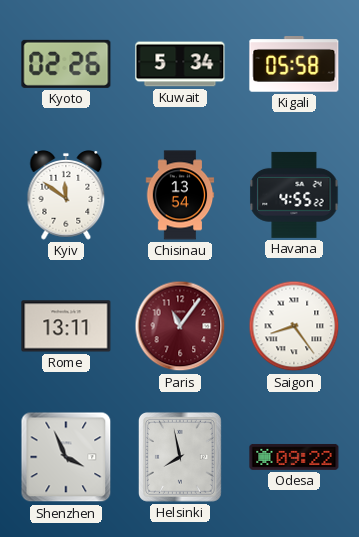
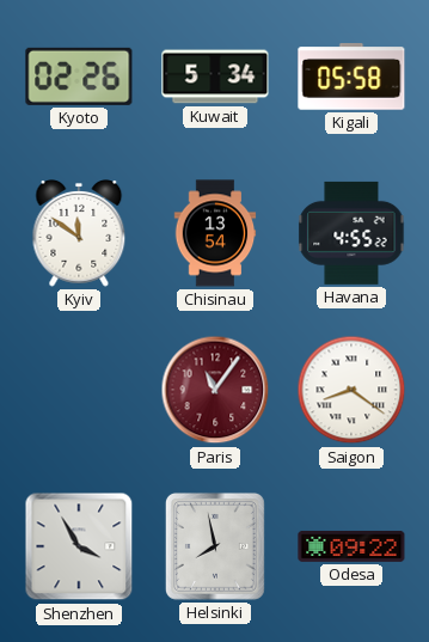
Rome: 13:11 -> none (66, 326)
Saigon: 8:24 -> 8:21 (351, 390)
Shenzhen: 3:56 -> 3:55 (79, 546)
